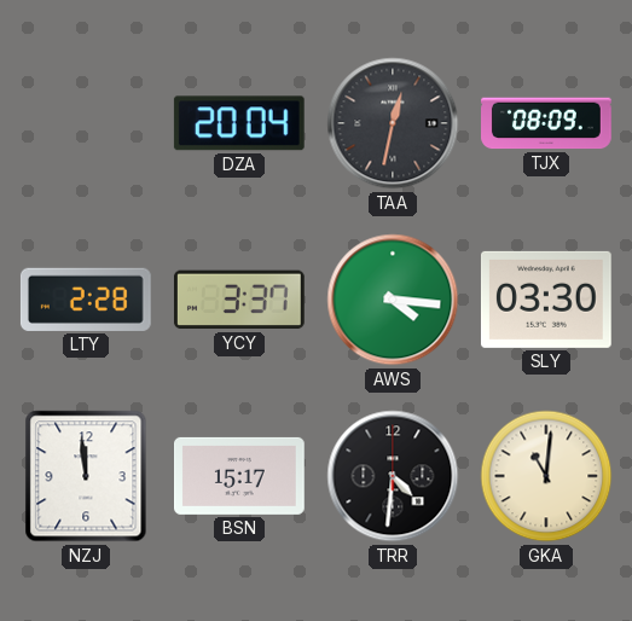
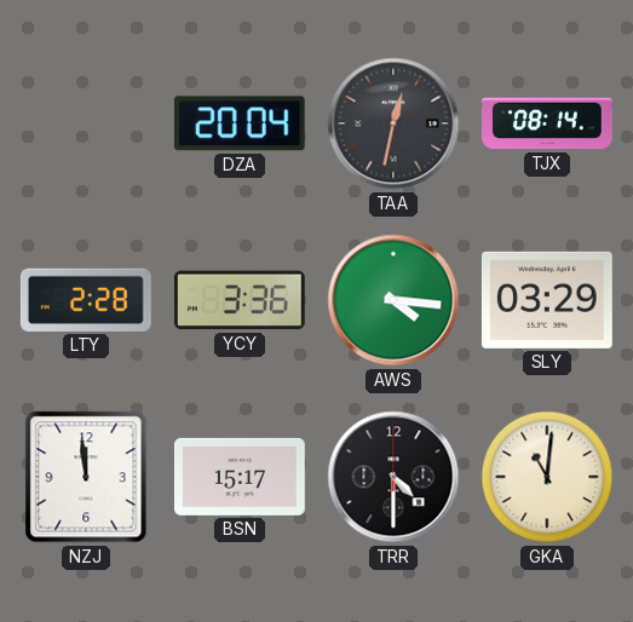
TJX: 08:09 -> 08:14 (548, 123)
YCY: 3:37 -> 3:36 (240, 300)
SLY: 03:30 -> 03:29 (547, 300)
TRR: 4:31 -> 4:30 (393, 477)
